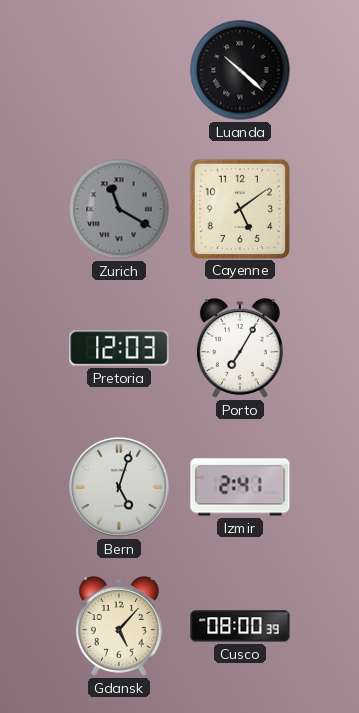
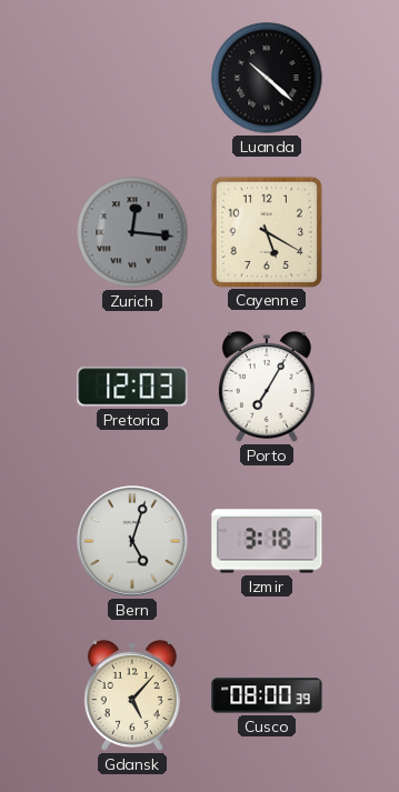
Zurich: 11:20 -> 12:16 (132, 232)
Cayenne: 5:09 -> 5:20 (266, 231)
Izmir: 2:41 -> 3:18 (267, 541)
